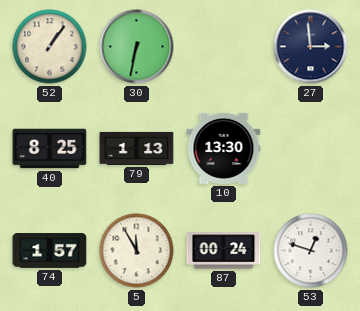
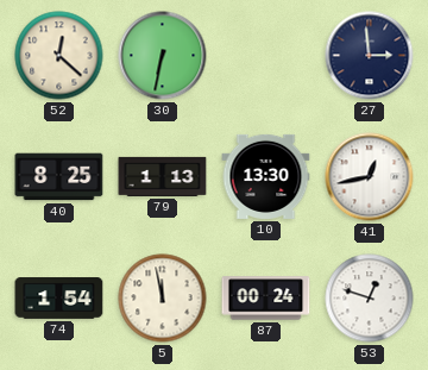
52: 1:06 -> 12:22 (59, 56)
41: none -> 12:43 (370, 177)
74: 1:57 -> 1:54 (59, 299)
5: 11:55 -> 11:58 (163, 299)
